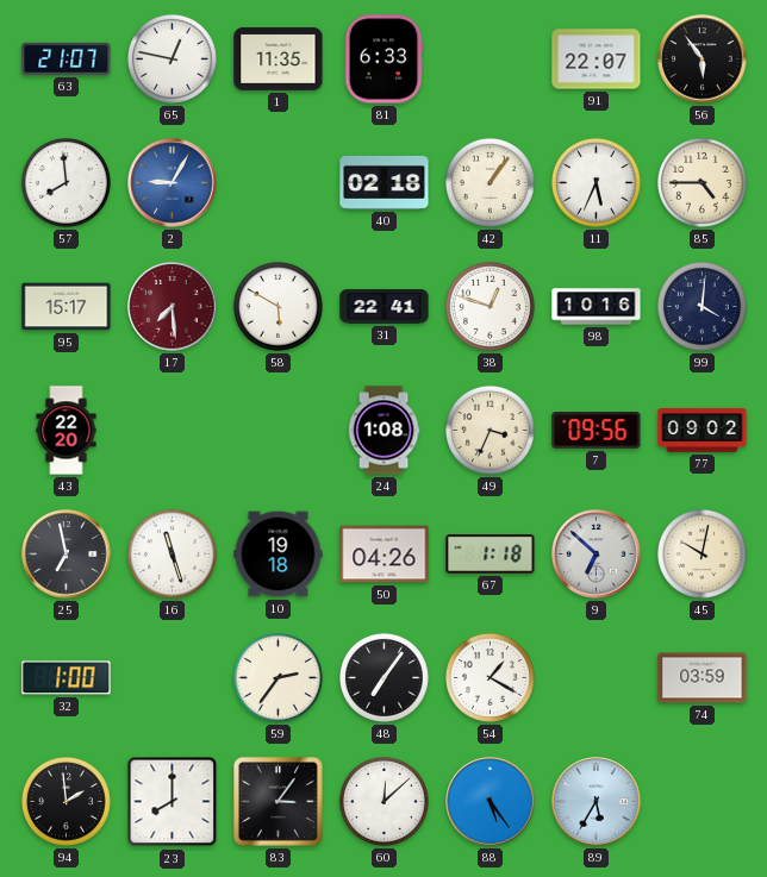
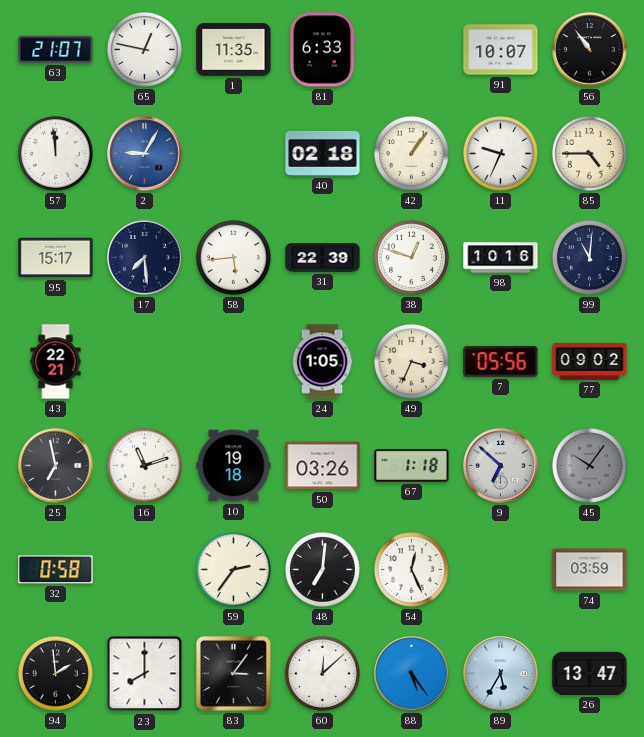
91: 22:07 -> 10:07 (501, 50)
56: 5:54 -> 10:54 (590, 50)
57: 7:59 -> 11:59 (55, 153)
11: 5:34 -> 9:34 (500, 153)
17 dial: burgundy -> navy (145, 258)
58: 5:50 -> 5:44 (233, 257)
31: 22:41 -> 22:39 (323, 258)
99: 4:01 -> 11:01 (589, 257)
43: 22:20 -> 22:21 (56, 362)
24: 1:08 -> 1:05 (322, 362)
7: 09:56 -> 05:56 (501, 362)
16: 11:27 -> 11:12 (144, 465)
50: 04:26 -> 03:26 (323, 466)
45: 10:02 -> 10:06 (589, 465)
45 dial: cream -> grey (589, 465)
32: 1:00 -> 0:58 (56, 570)
48: 7:06 -> 7:01 (322, 569)
54: 1:20 -> 12:26 (411, 569)
26: none -> 13:47 (590, 673)
